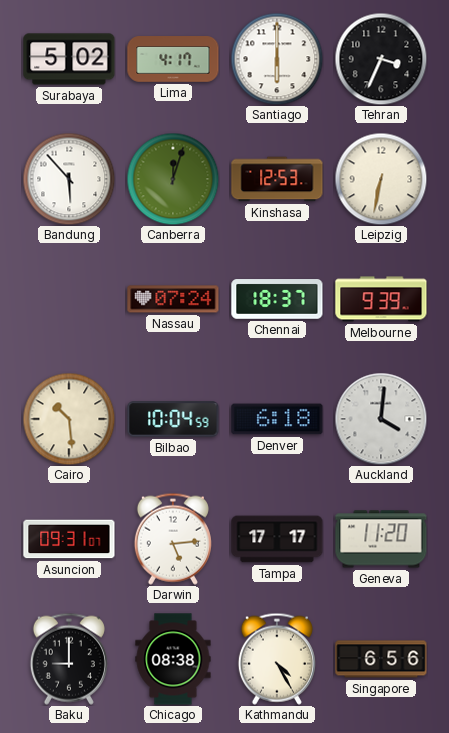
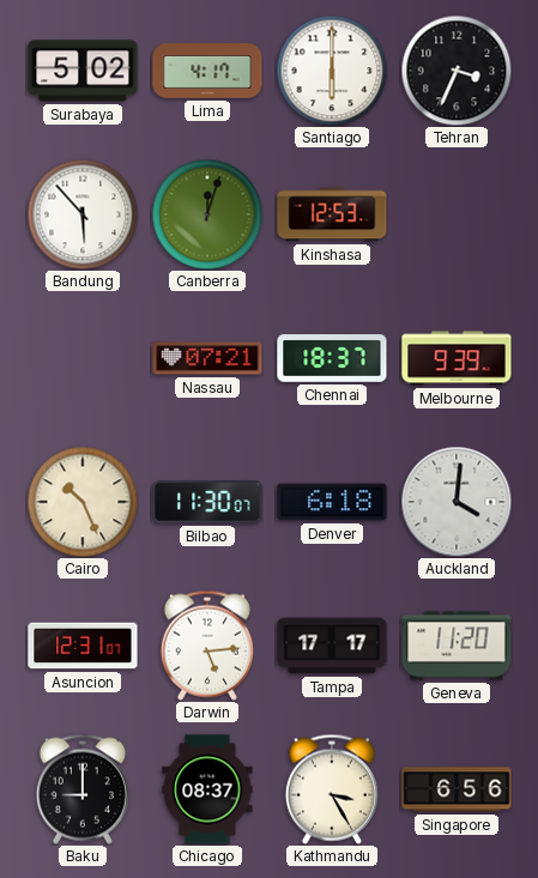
Leipzig: 6:32 -> none (381, 179)
Nassau: 07:24 -> 07:21 (207, 358)
Cairo: 10:29 -> 10:26 (83, 502)
Bilbao: 10:04 -> 11:30 (207, 502)
Asuncion: 09:31 -> 12:31 (83, 646)
Chicago: 08:38 -> 08:37 (207, 789)
Kathmandu: 4:25 -> 3:25 (332, 789)
